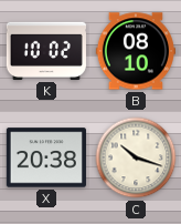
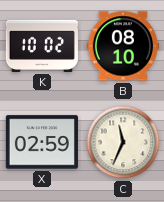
X: 20:38 -> 02:59 (42, 142)
C: 10:18 -> 11:34 (123, 142)
